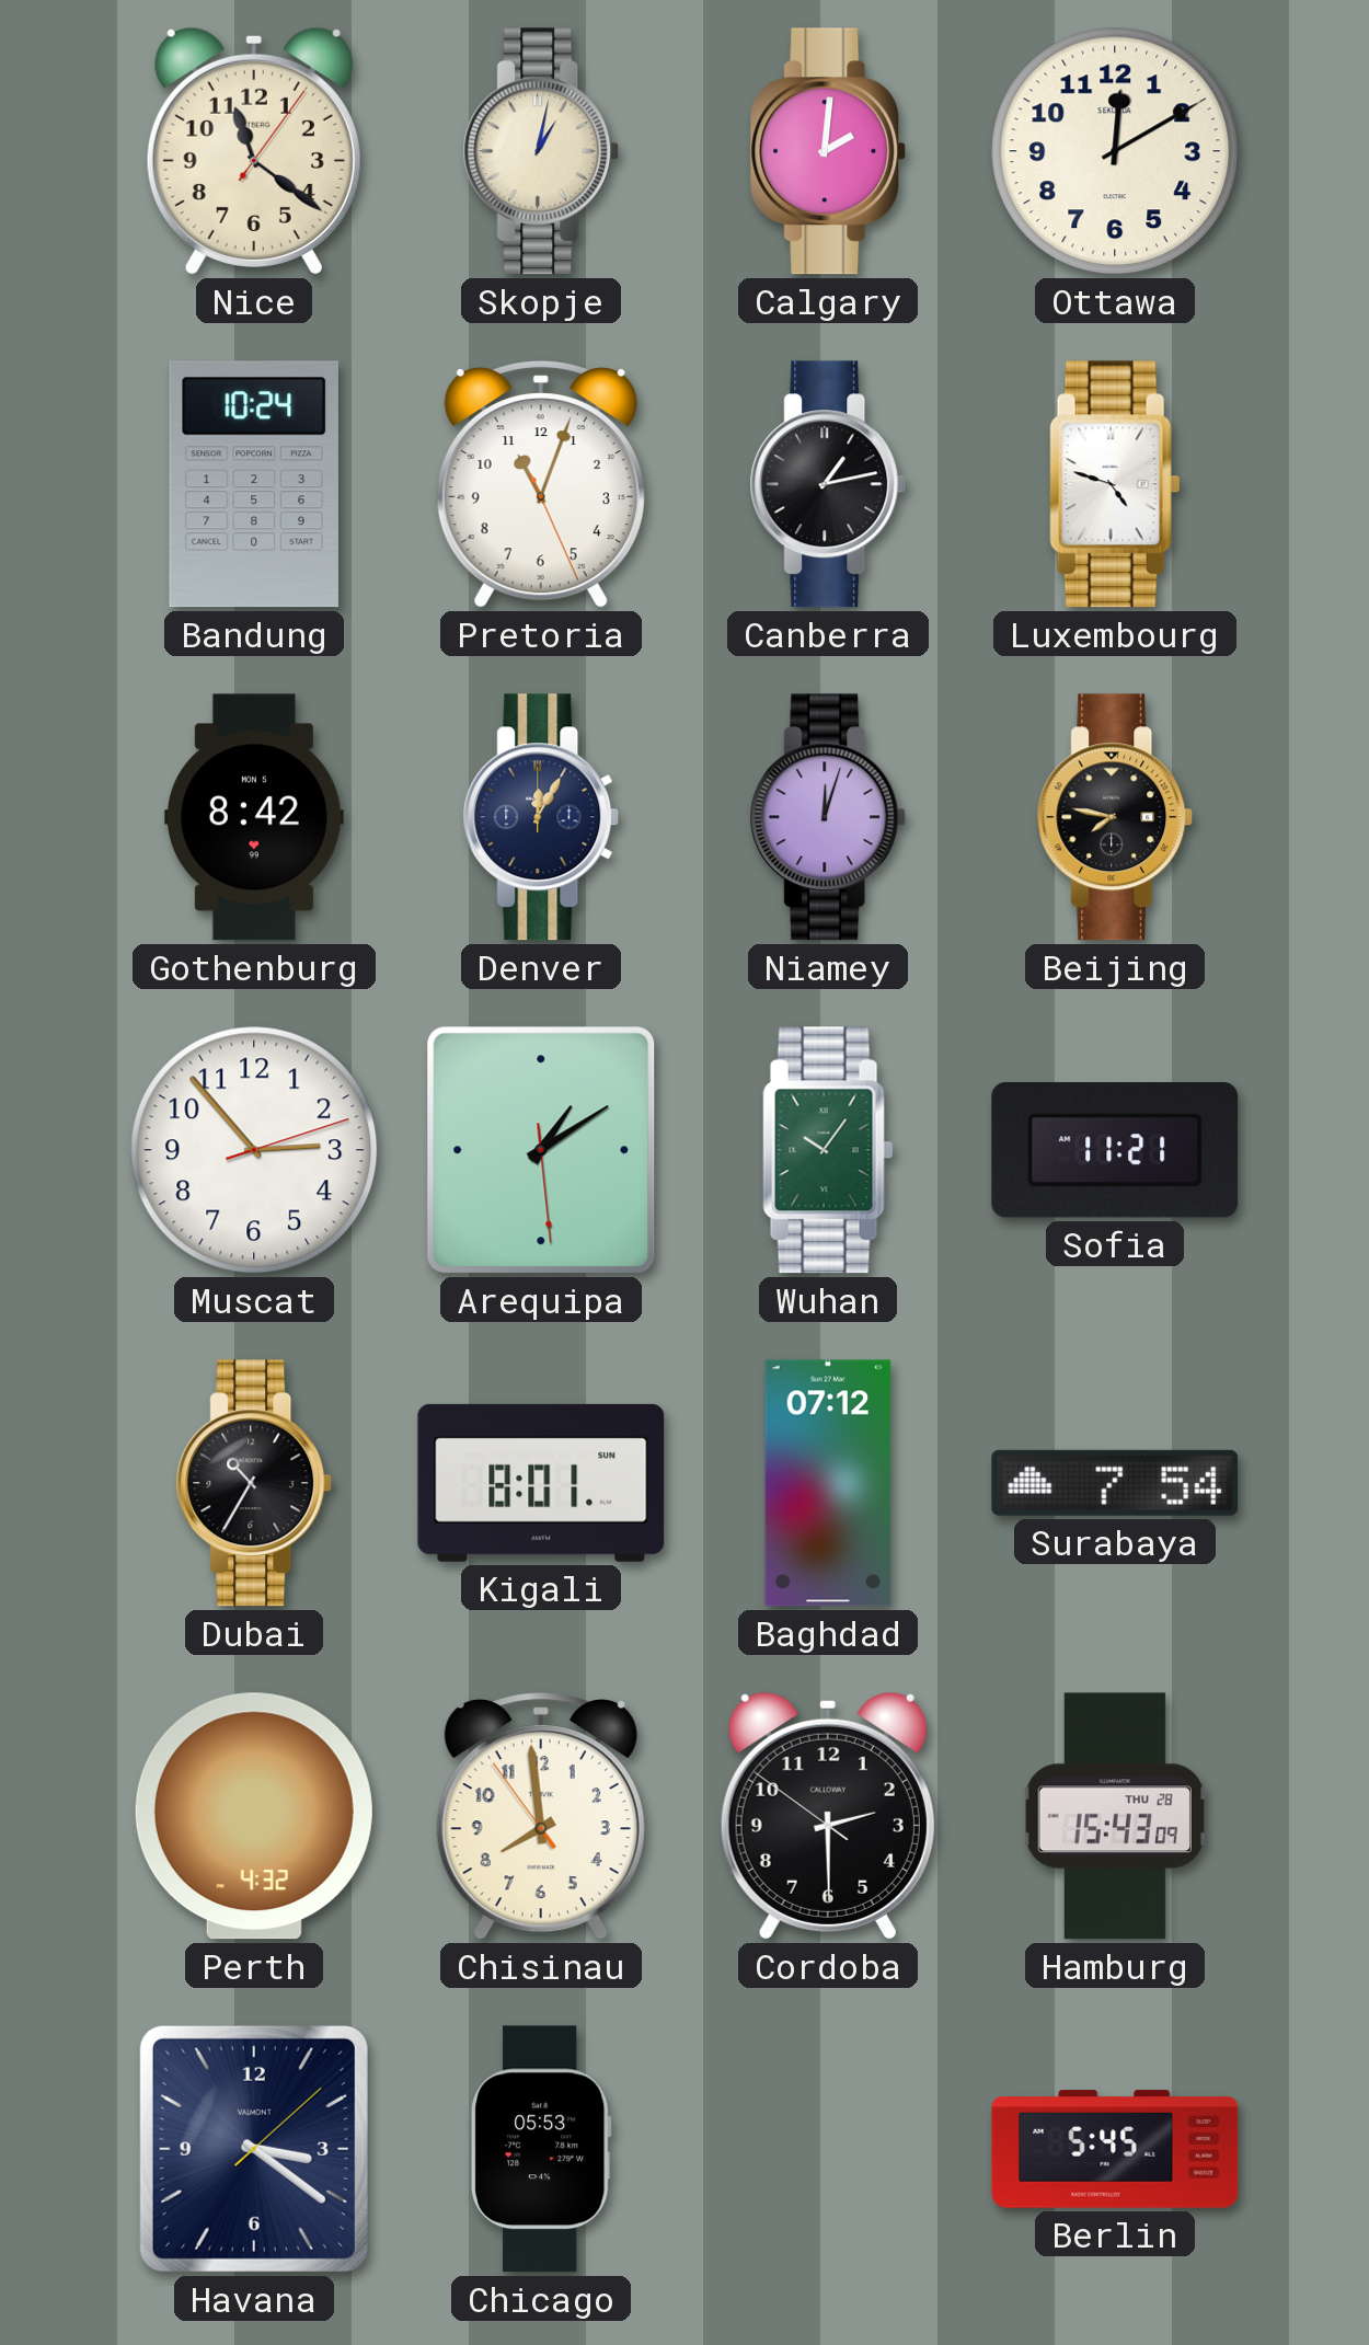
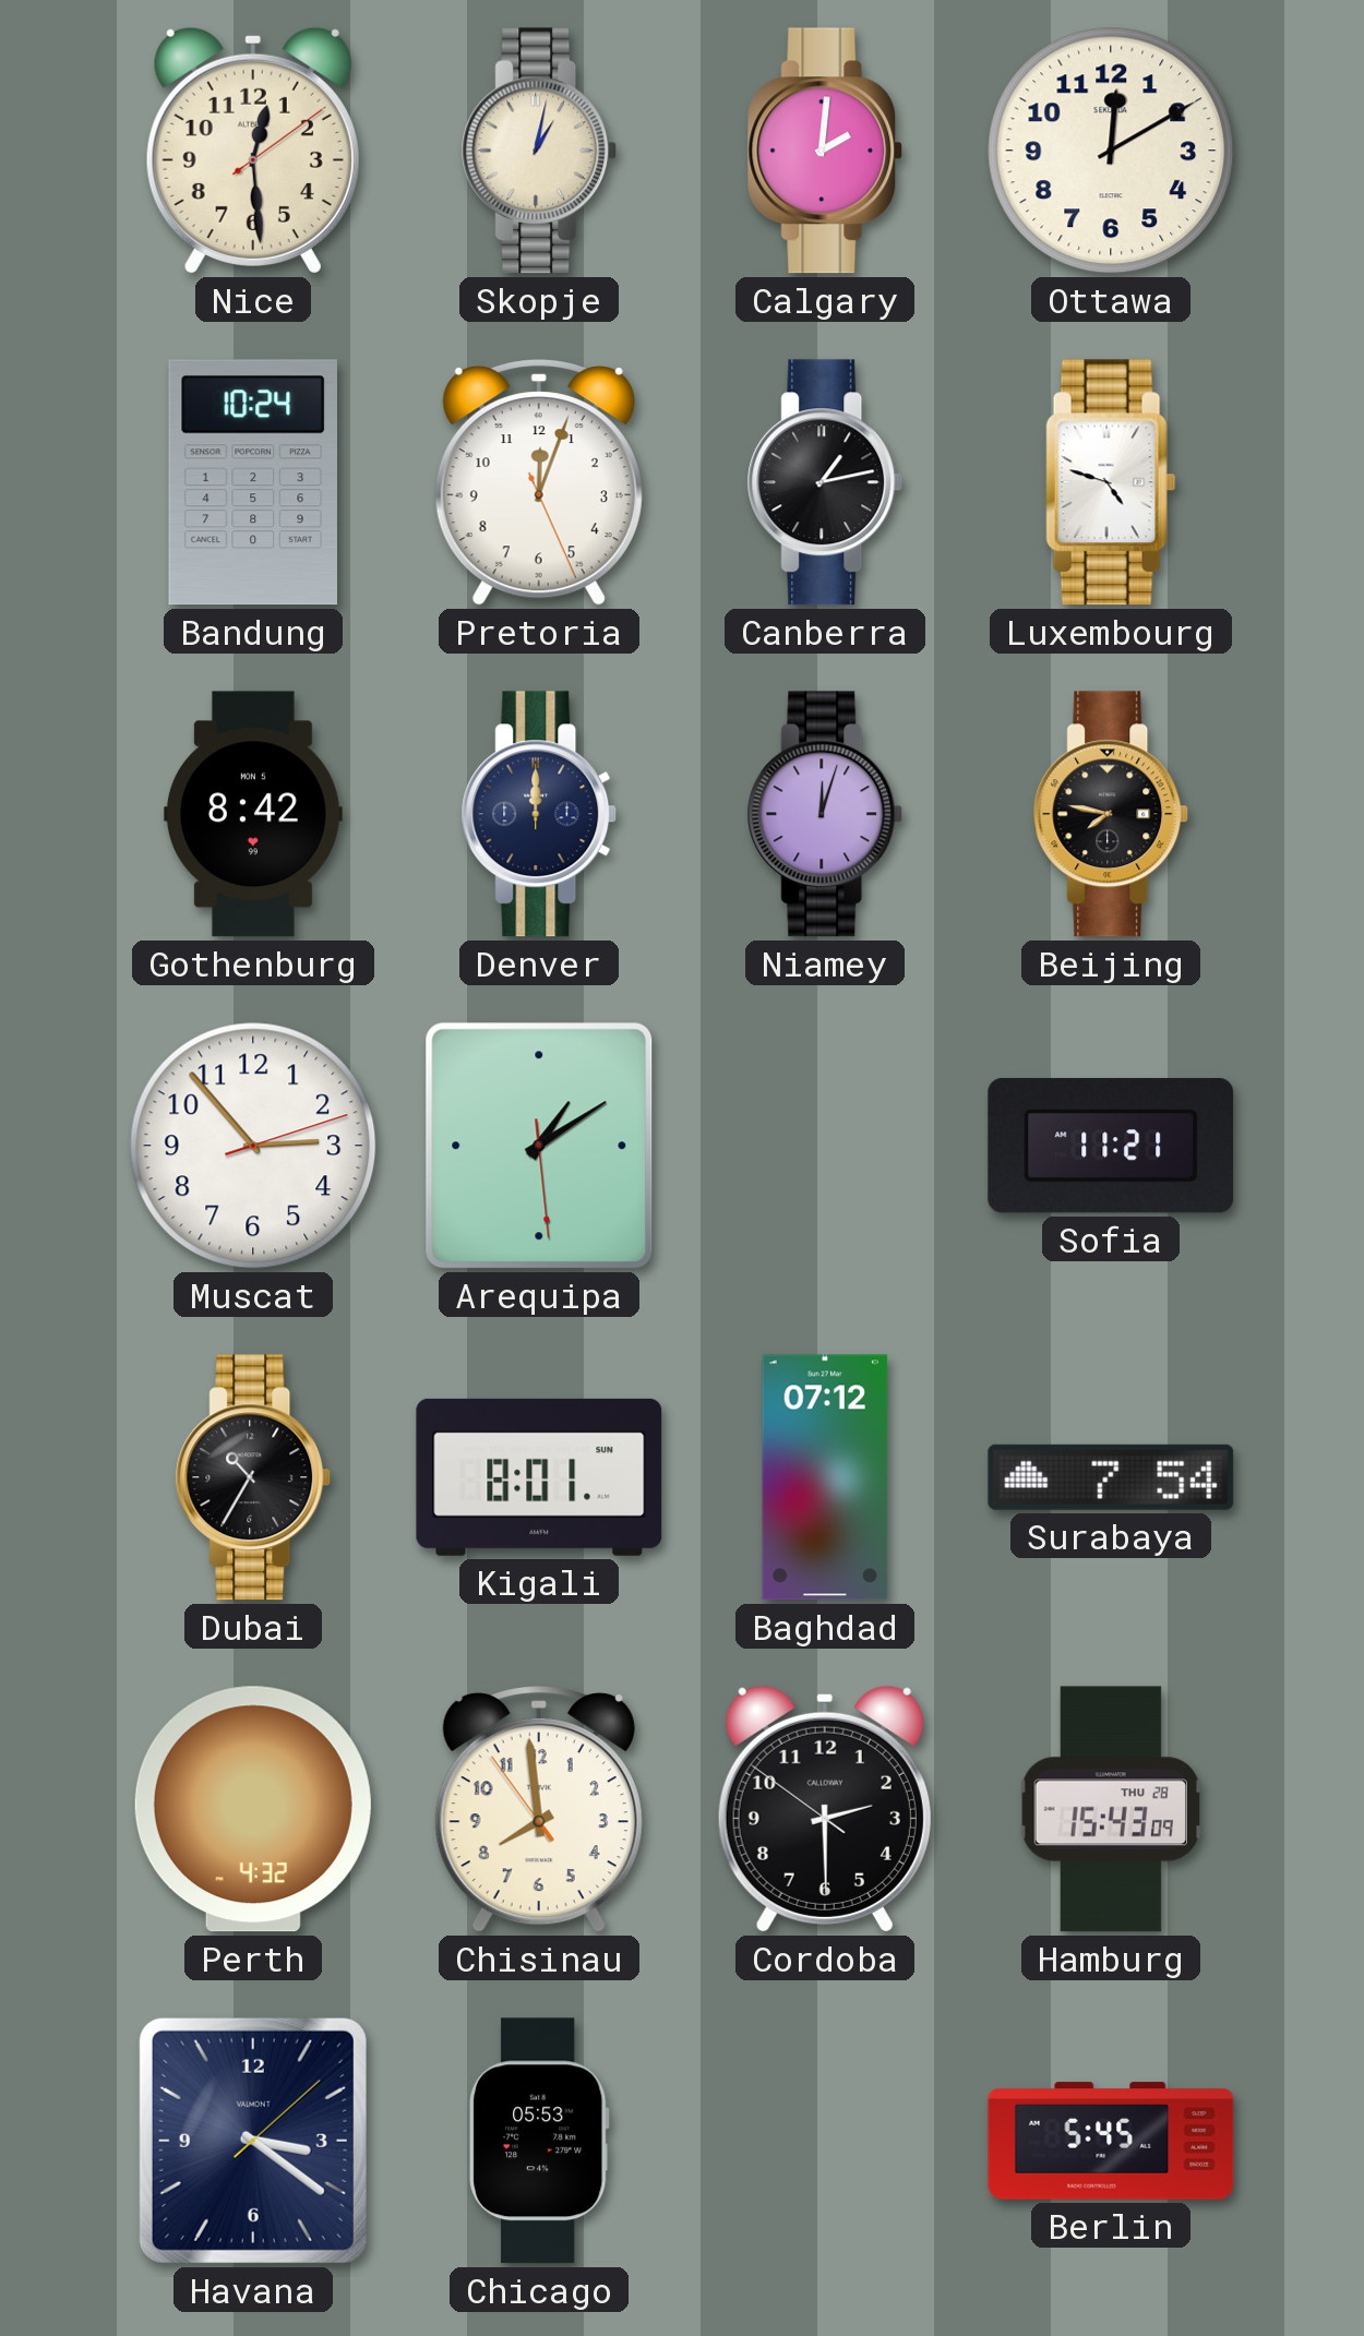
Nice: 11:21 -> 12:29 (253, 151)
Pretoria: 11:03 -> 12:03 (539, 482)
Denver: 12:05 -> 12:00 (539, 814)
Wuhan: 10:06 -> none (828, 1150)
